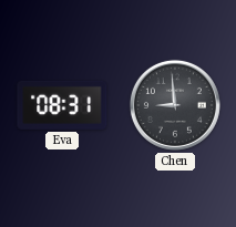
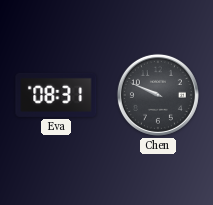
Chen: 8:59 -> 9:49 (158, 95)
